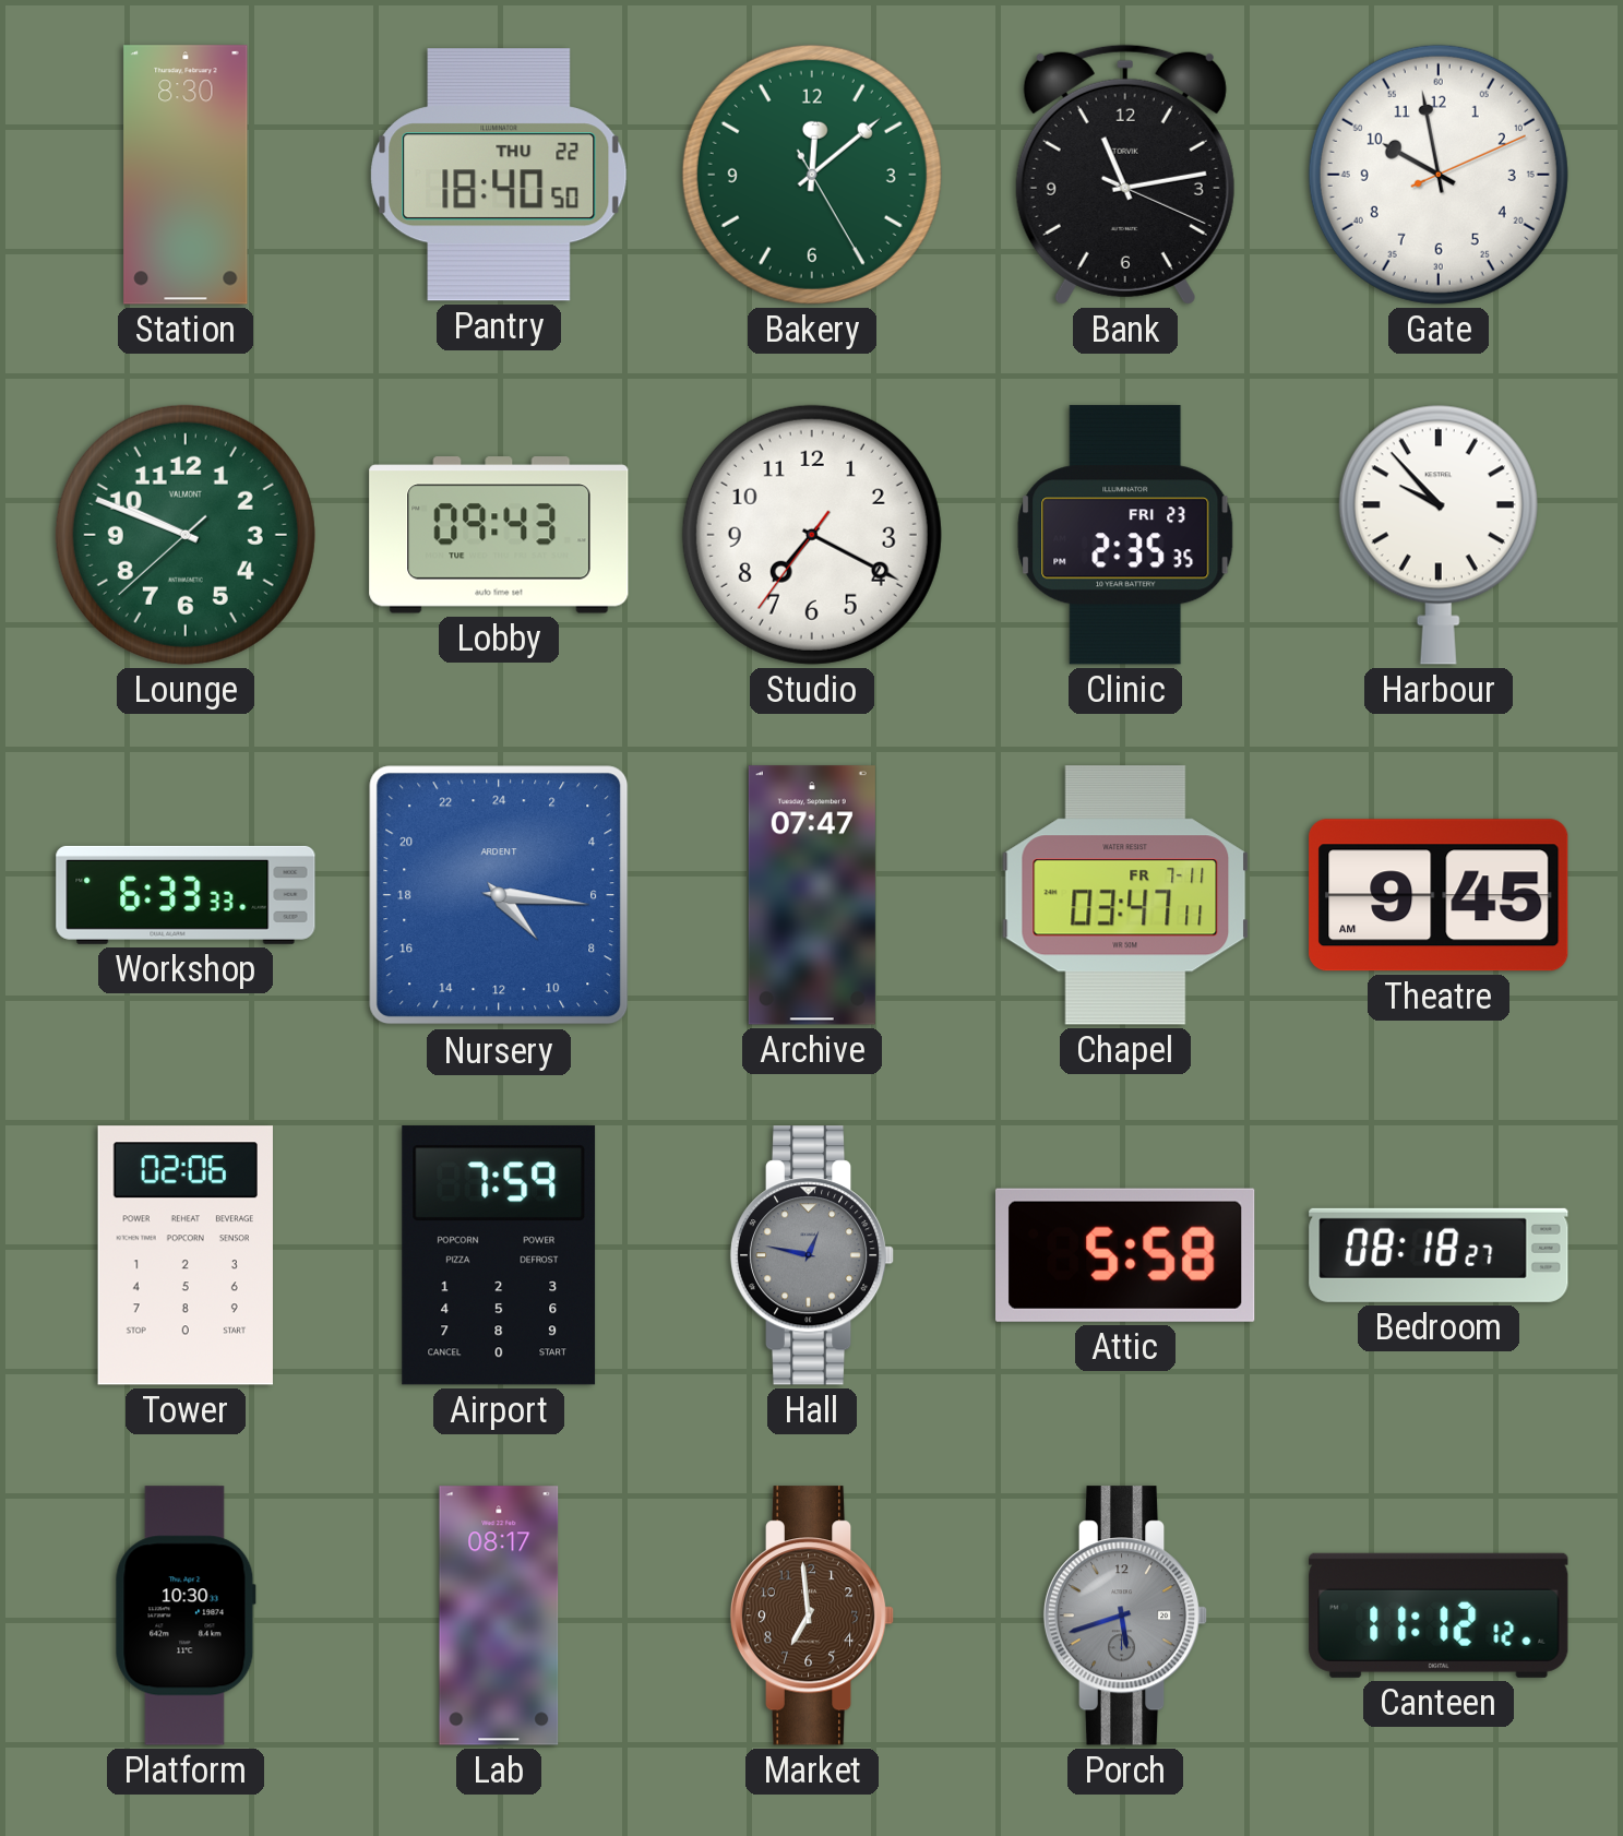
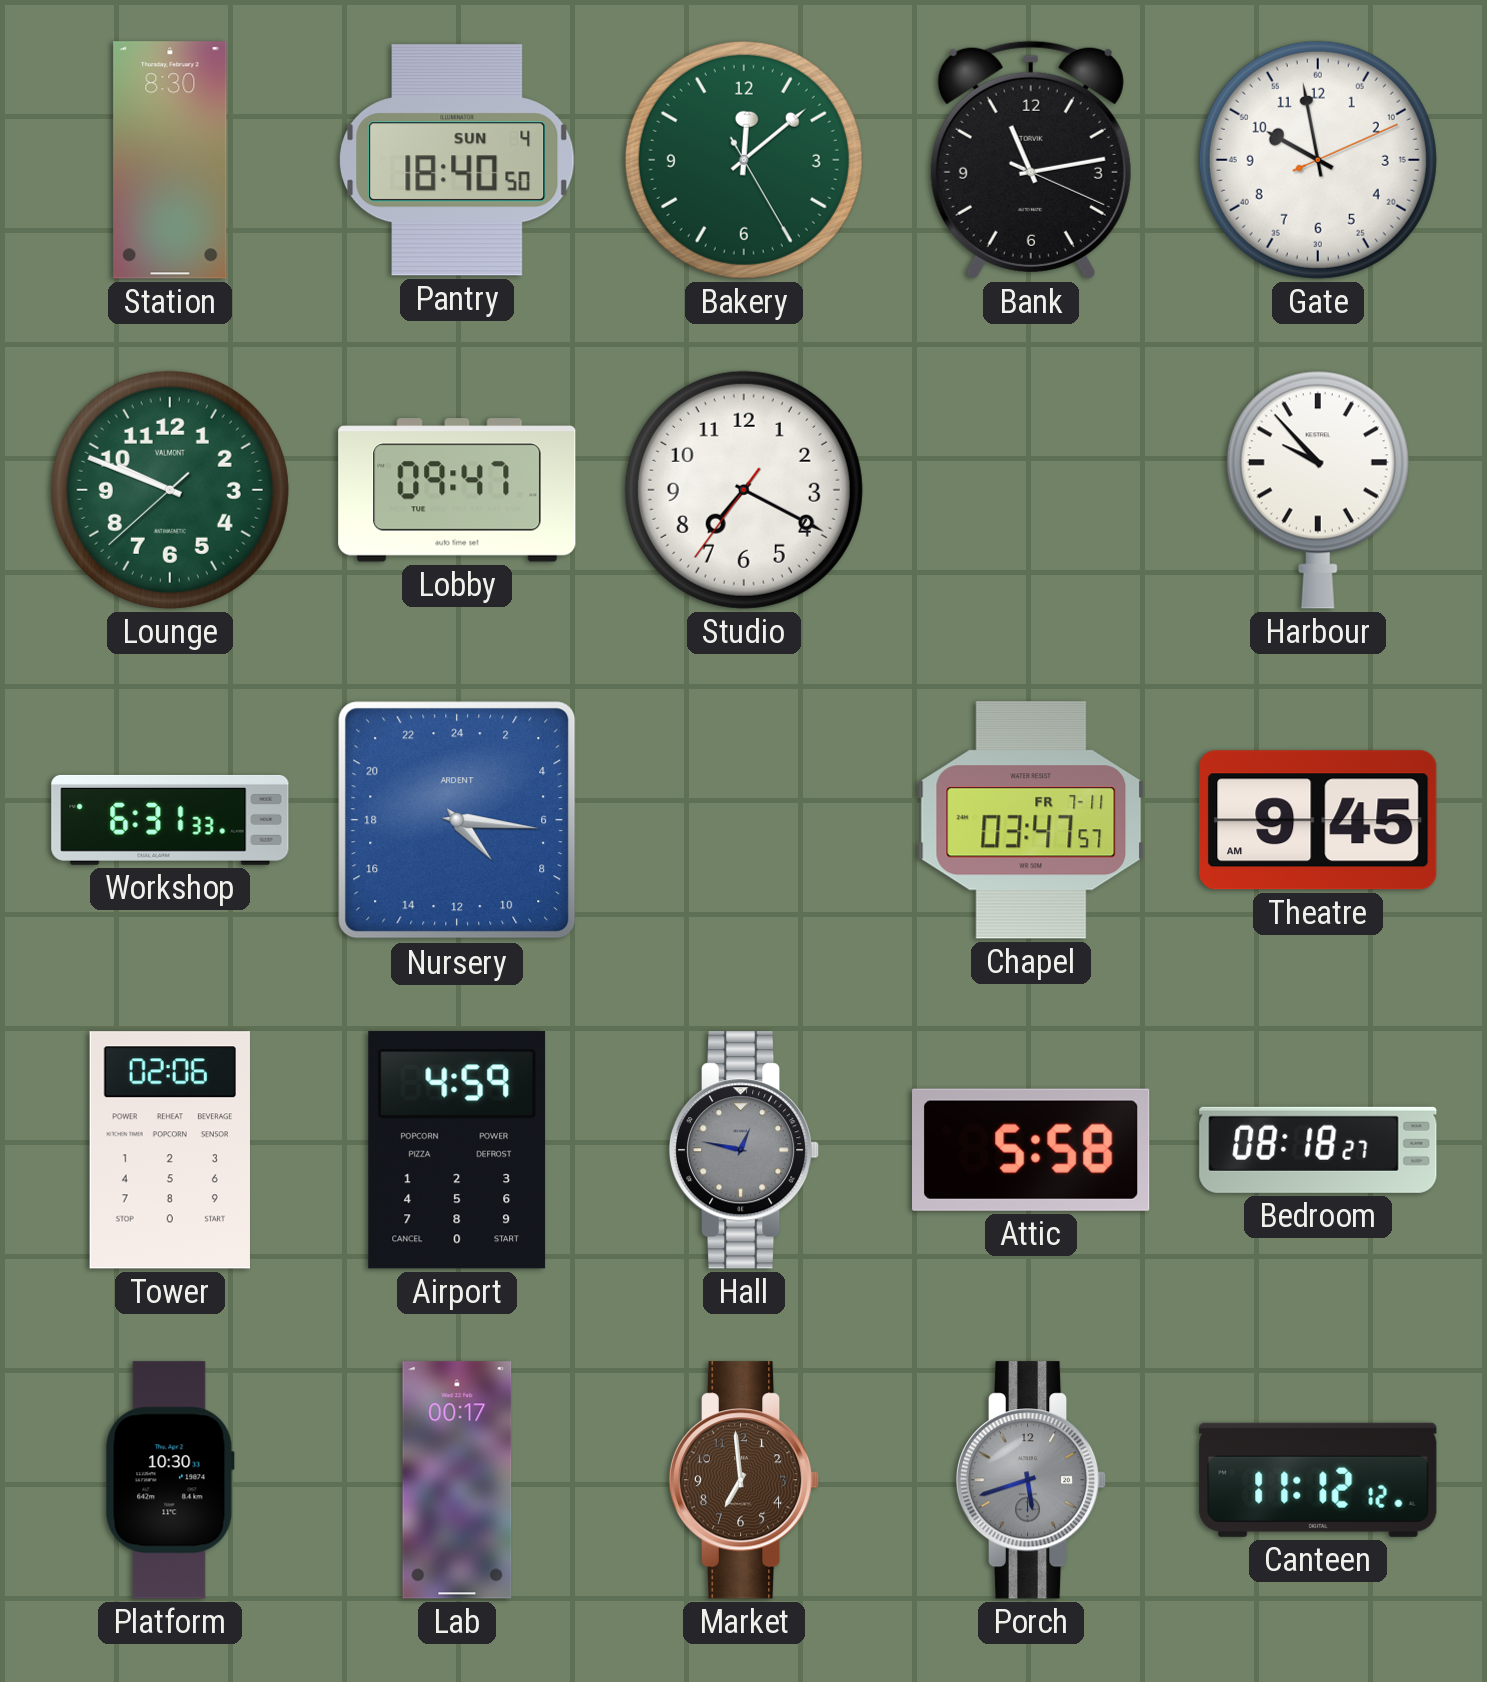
Pantry date: THU 22 -> SUN 4 (457, 160)
Lobby: 09:43 -> 09:47 (457, 490)
Clinic: 2:35 -> none (1125, 535)
Workshop: 6:33 -> 6:31 (170, 820)
Archive: 07:47 -> none (812, 895)
Chapel: 03:47:11 -> 03:47:57 (1031, 820)
Airport: 7:59 -> 4:59 (457, 1150)
Lab: 08:17 -> 00:17 (457, 1480)
